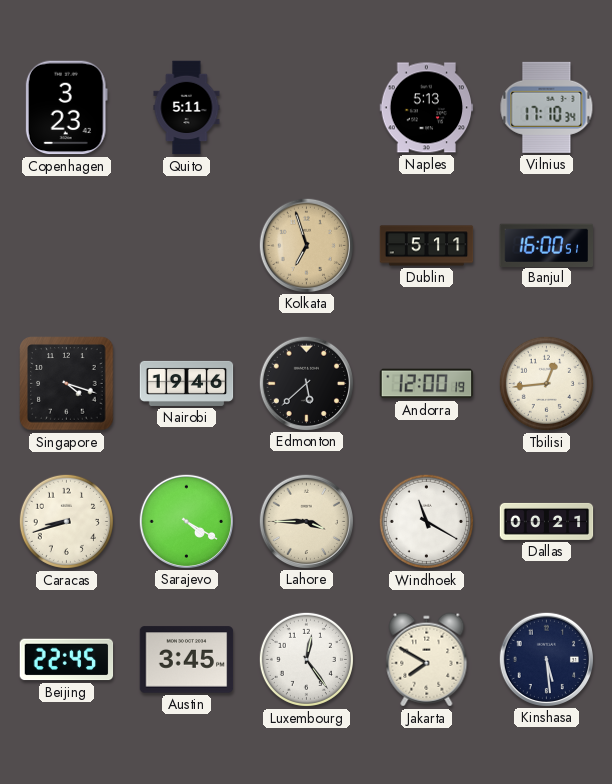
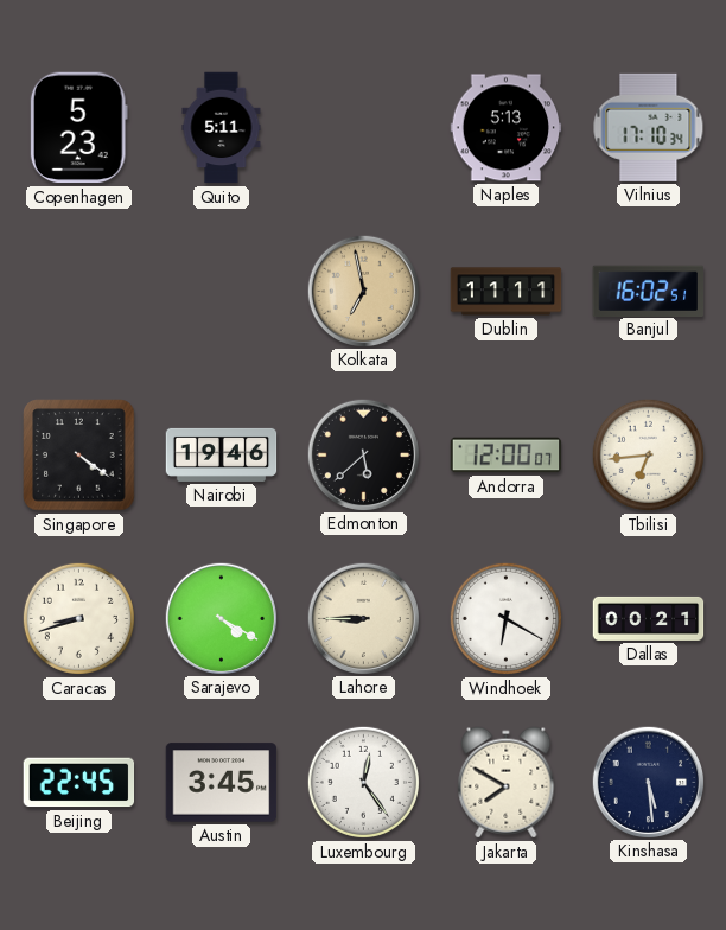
Copenhagen: 3:23 -> 5:23 (78, 128)
Kolkata: 6:57 -> 6:58 (363, 291)
Dublin: 5:11 -> 11:11 (507, 292)
Banjul: 16:00 -> 16:02 (649, 291)
Singapore: 4:18 -> 4:21 (79, 456)
Andorra: 12:00:19 -> 12:00:07 (507, 456)
Tbilisi: 12:44 -> 6:44 (648, 454)
Lahore: 3:45 -> 8:45 (363, 618)
Windhoek: 11:20 -> 6:20 (505, 618)
